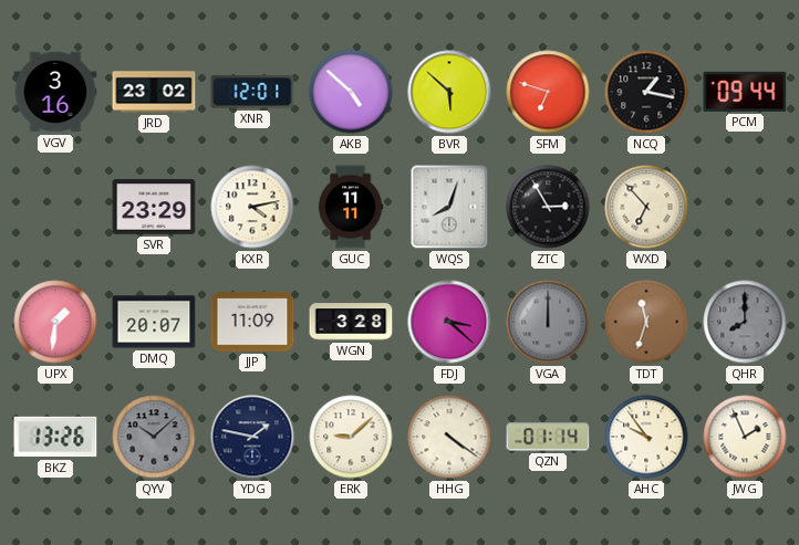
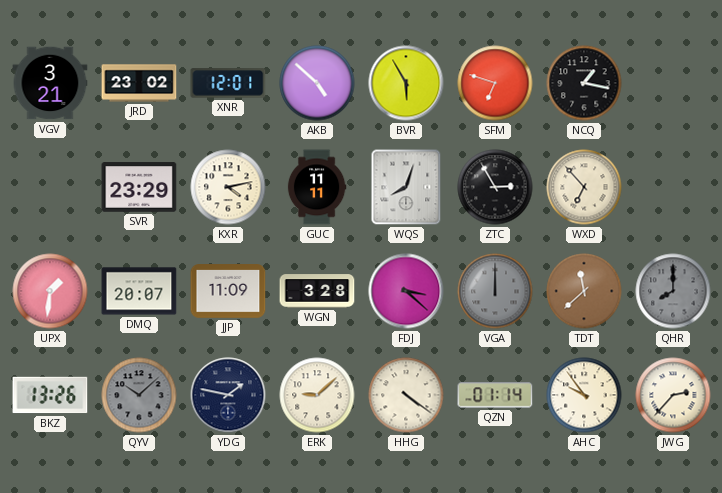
VGV: 3:16 -> 3:21 (50, 83)
BVR: 5:52 -> 5:55 (406, 83)
PCM: 09:44 -> none (745, 92)
TDT: 11:33 -> 11:38 (584, 291)
JWG: 1:56 -> 2:37 (673, 395)
